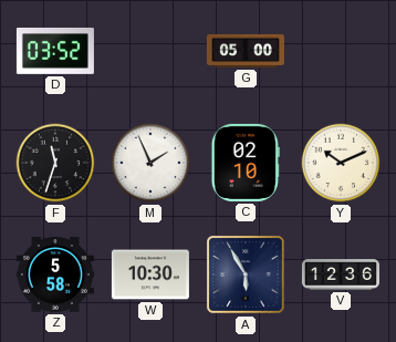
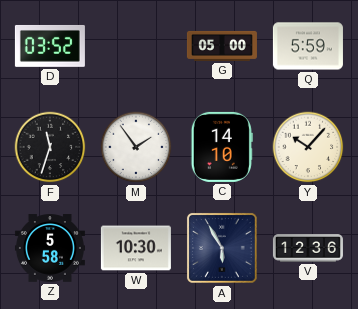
Q: none -> 5:59 (308, 46)
M: 1:56 -> 1:54 (136, 147)
C: 02:10 -> 14:10 (222, 147)
Y: 10:11 -> 10:07 (308, 147)
